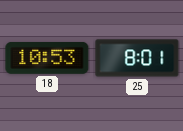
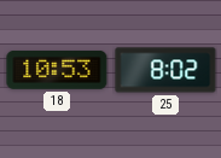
25: 8:01 -> 8:02 (165, 70)
